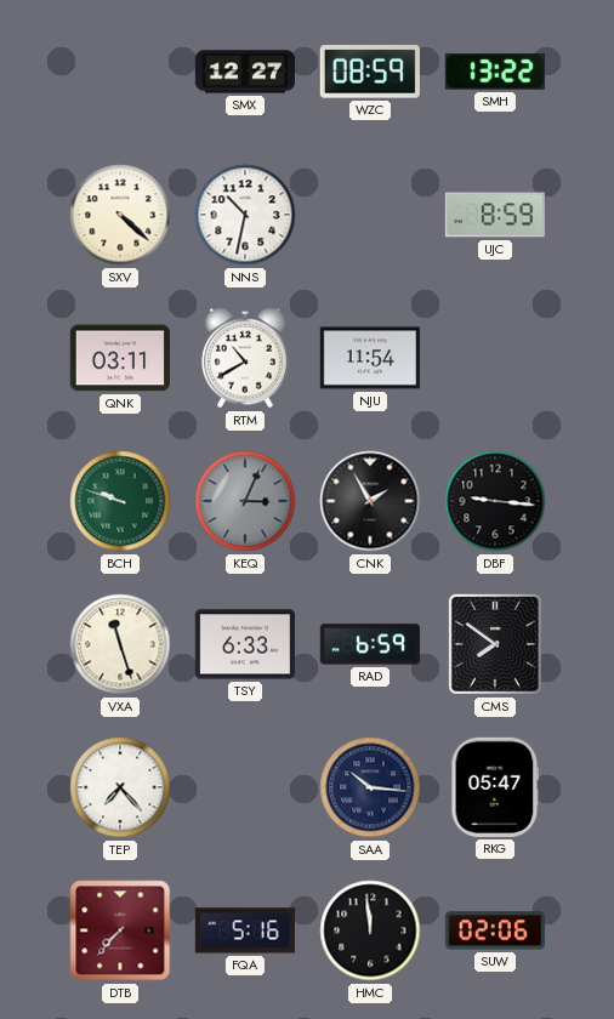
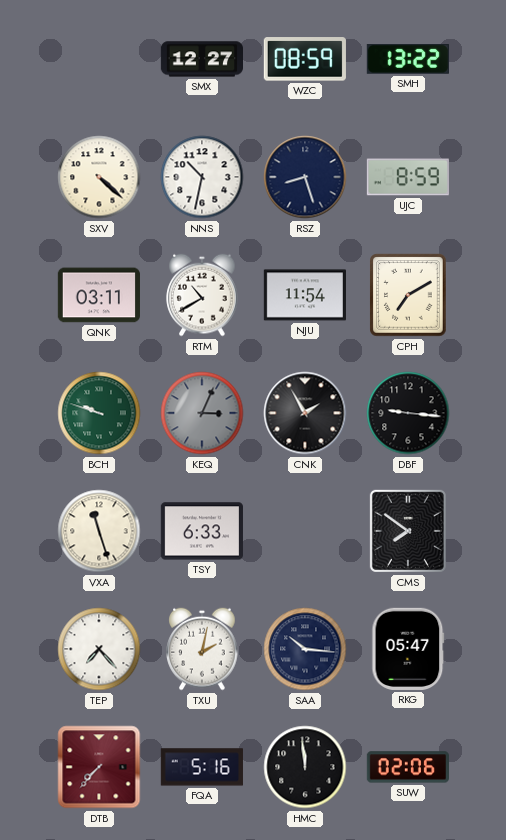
RSZ: none -> 8:27 (305, 177)
CPH: none -> 7:10 (408, 295)
RAD: 6:59 -> none (370, 644)
TXU: none -> 2:02 (202, 649)
